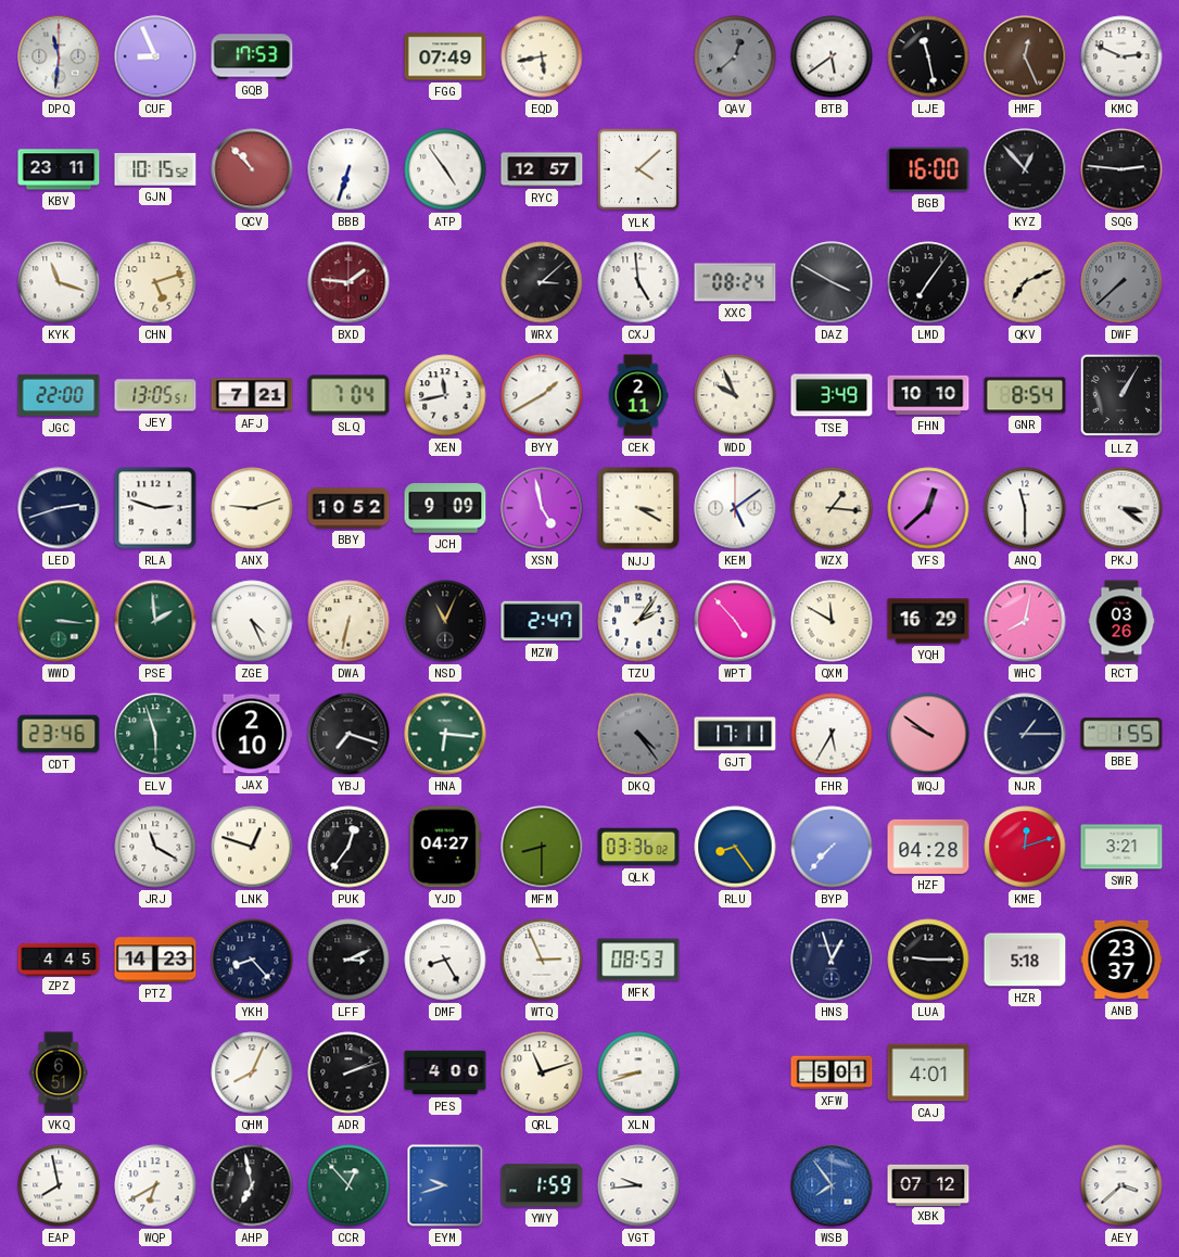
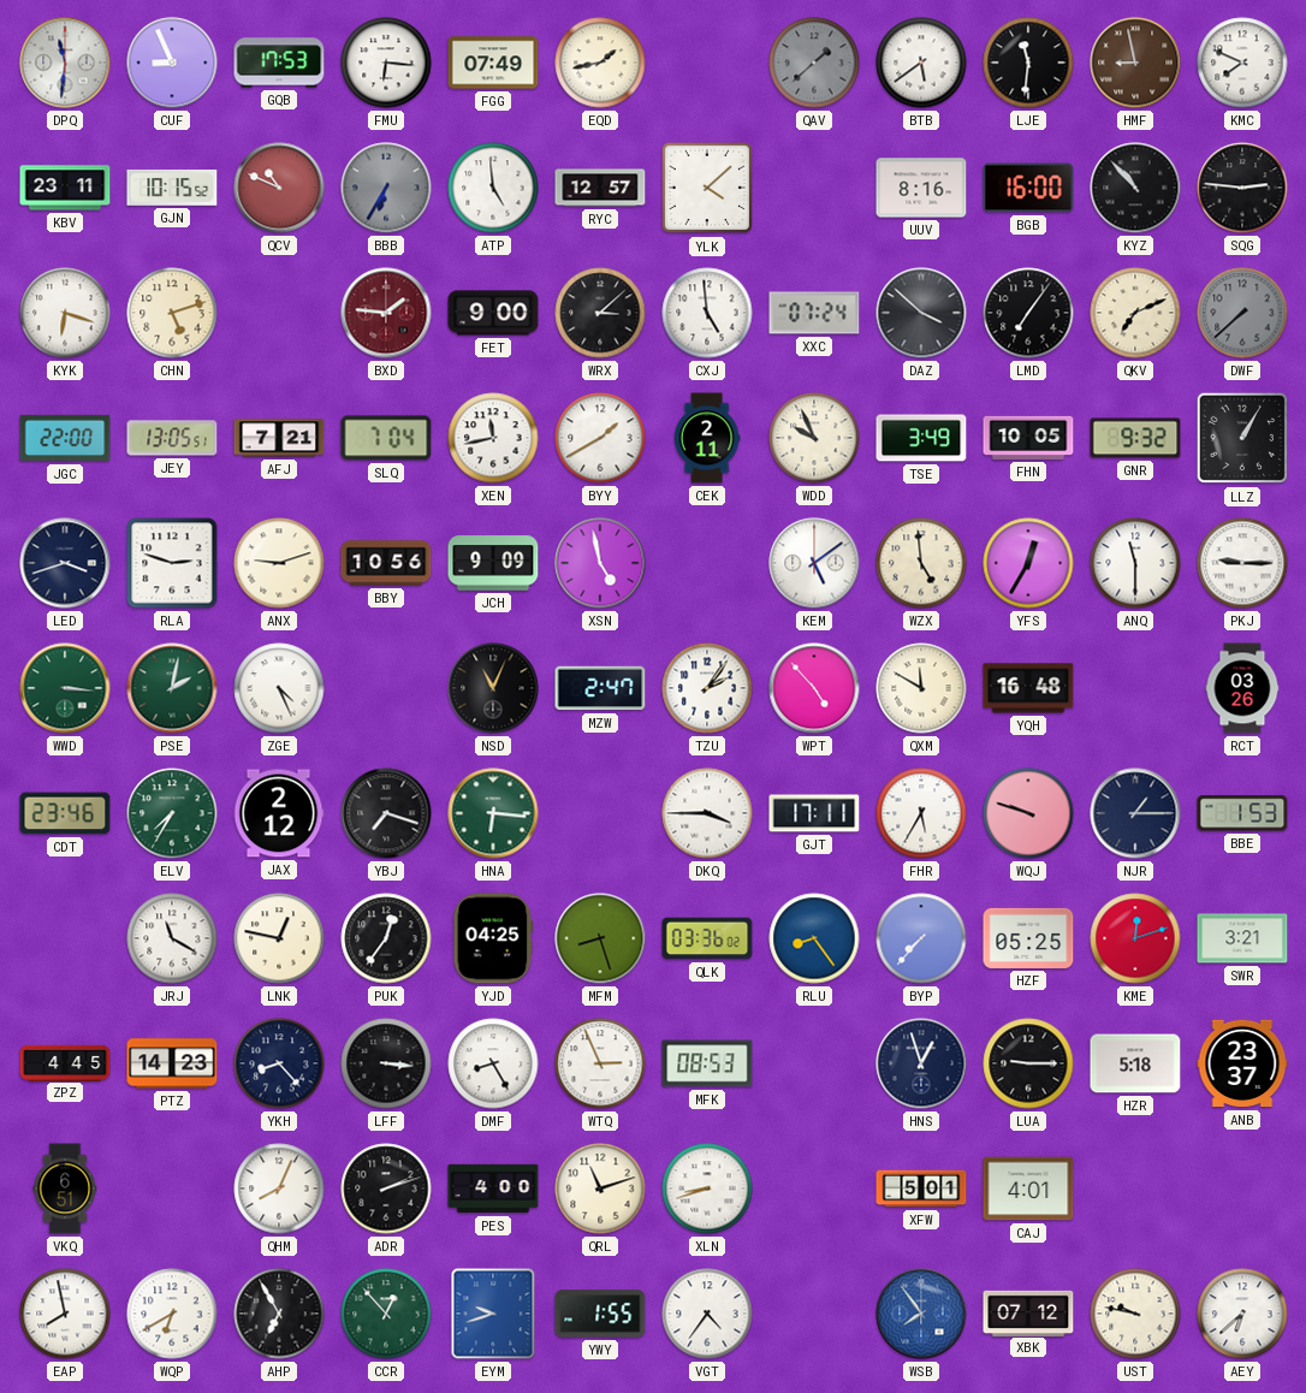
FMU: none -> 6:16 (386, 63)
EQD: 5:43 -> 1:43 (600, 63)
QAV: 12:38 -> 1:38 (814, 63)
LJE: 11:28 -> 11:31 (1028, 63)
HMF: 12:26 -> 8:58 (1135, 63)
KMC: 2:49 -> 7:49 (1242, 63)
QCV: 10:53 -> 10:49 (279, 188)
BBB: 6:33 -> 6:35 (386, 188)
BBB dial: white -> grey (386, 188)
ATP: 4:54 -> 4:59 (493, 188)
UUV: none -> 8:16 (921, 188)
KYZ: 12:53 -> 10:53 (1135, 188)
KYK: 11:18 -> 6:18 (65, 313)
FET: none -> 9:00 (493, 313)
XXC: 08:24 -> 07:24 (814, 313)
DAZ: 3:50 -> 3:52 (921, 313)
FHN: 10:10 -> 10:05 (1028, 438)
GNR: 8:54 -> 9:32 (1135, 438)
LED: 2:42 -> 3:42 (65, 563)
BBY: 10:52 -> 10:56 (386, 563)
NJJ: 3:20 -> none (638, 508)
WZX: 1:16 -> 4:59 (921, 563)
YFS: 12:38 -> 12:35 (1028, 563)
PKJ: 3:21 -> 9:15 (1242, 563)
PSE: 1:59 -> 2:02 (172, 688)
DWA: 6:32 -> none (348, 621)
YQH: 16:29 -> 16:48 (1028, 688)
WHC: 8:02 -> none (1025, 621)
ELV: 5:57 -> 7:35 (172, 813)
JAX: 2:10 -> 2:12 (279, 813)
DKQ: 4:24 -> 3:45 (707, 813)
DKQ dial: grey -> white (707, 813)
WQJ: 9:51 -> 9:48 (1028, 813)
BBE: 1:55 -> 1:53 (1242, 813)
LNK: 12:48 -> 12:47 (279, 938)
YJD: 04:27 -> 04:25 (493, 938)
MFM: 8:30 -> 8:27 (600, 938)
HZF: 04:28 -> 05:25 (1028, 938)
LFF: 3:11 -> 3:16 (386, 1063)
AHP: 6:58 -> 6:55 (279, 1314)
YWY: 1:59 -> 1:55 (600, 1314)
VGT: 9:44 -> 4:36 (707, 1314)
UST: none -> 9:47 (1135, 1314)
AEY: 3:38 -> 6:38 (1242, 1314)
